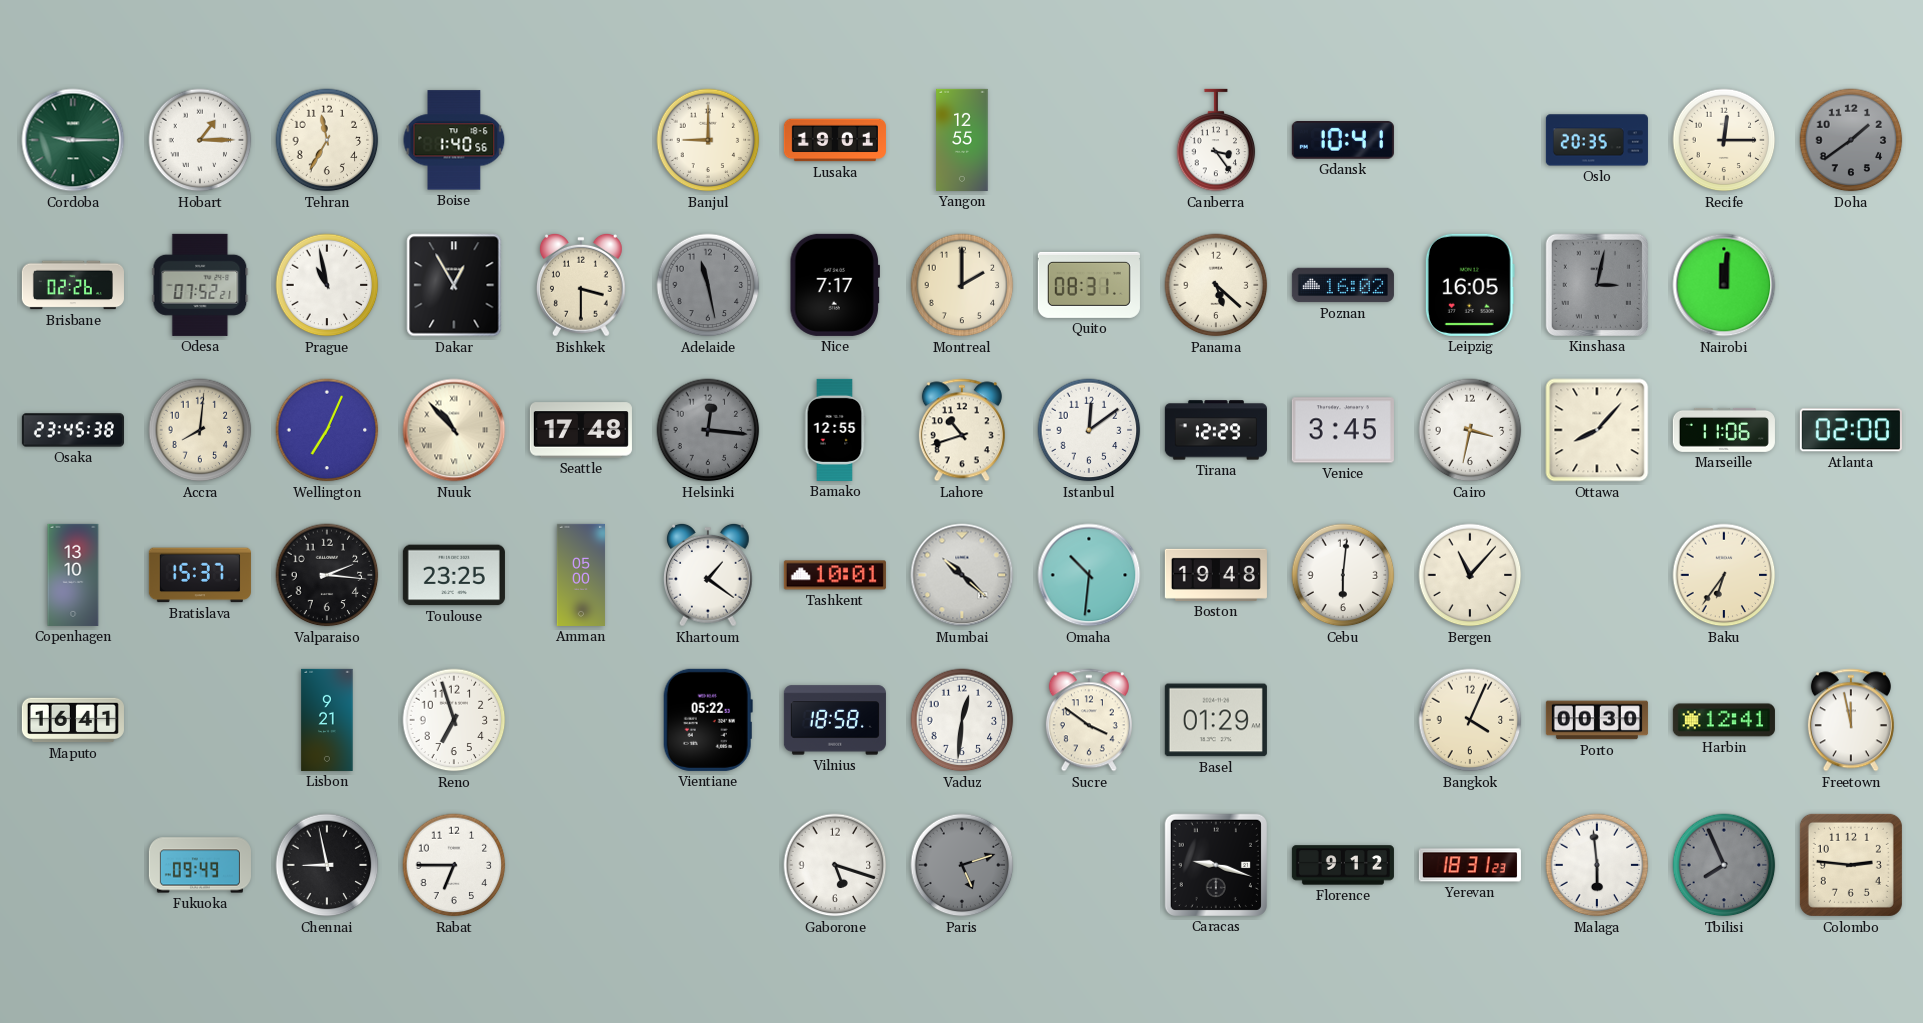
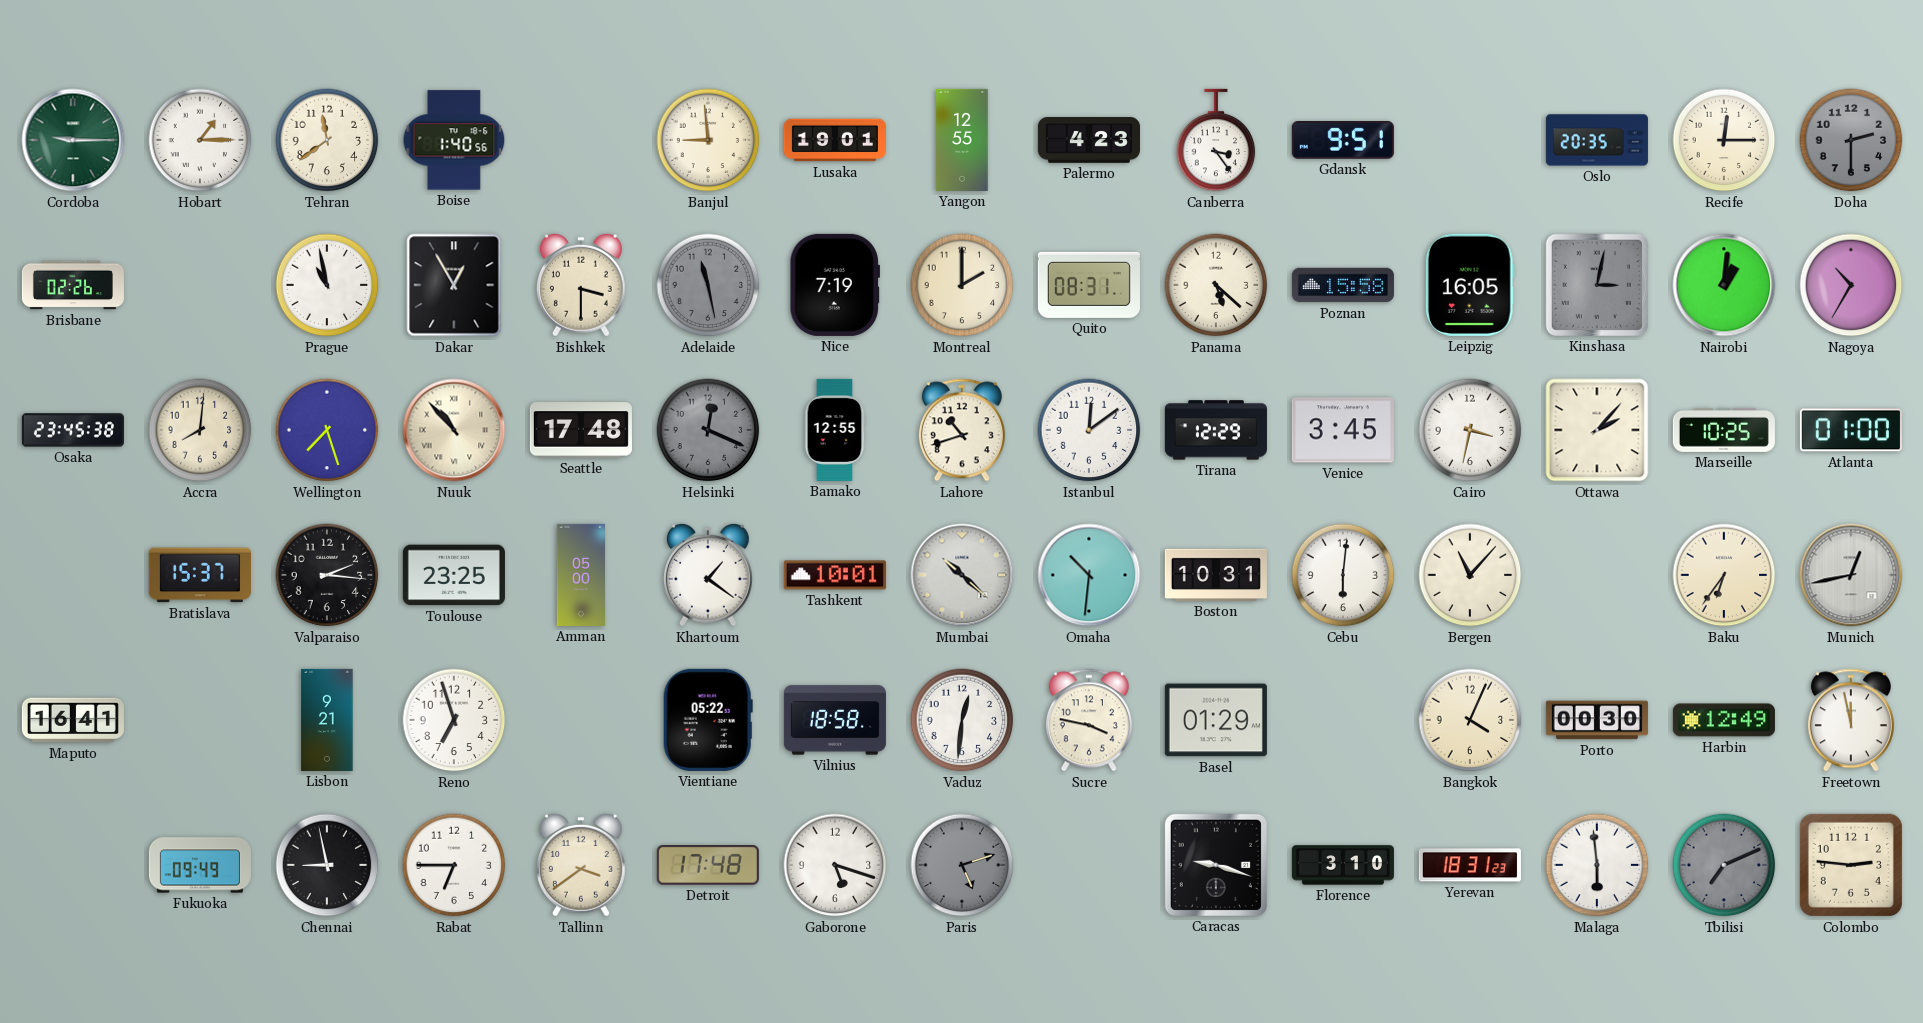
Tehran: 11:35 -> 11:39 (327, 140)
Banjul: 9:00 -> 8:59 (708, 140)
Palermo: none -> 4:23 (1089, 140)
Gdansk: 10:41 -> 9:51 (1343, 141)
Doha: 1:39 -> 2:30 (1851, 140)
Odesa: 07:52 -> none (200, 285)
Nice: 7:17 -> 7:19 (834, 285)
Poznan: 16:02 -> 15:58 (1343, 285)
Nairobi: 12:01 -> 1:01 (1724, 285)
Nagoya: none -> 10:35 (1851, 285)
Wellington: 7:04 -> 7:27 (327, 430)
Helsinki: 12:16 -> 12:19 (708, 430)
Ottawa: 8:07 -> 2:07 (1597, 430)
Marseille: 11:06 -> 10:25 (1724, 430)
Atlanta: 02:00 -> 01:00 (1851, 430)
Copenhagen: 13:10 -> none (73, 575)
Boston: 19:48 -> 10:31 (1216, 575)
Munich: none -> 12:43 (1851, 575)
Sucre: 3:51 -> 3:47 (1089, 720)
Harbin: 12:41 -> 12:49 (1724, 720)
Tallinn: none -> 3:39 (581, 865)
Detroit: none -> 17:48 (708, 866)
Florence: 9:12 -> 3:10 (1343, 865)
Tbilisi: 7:56 -> 7:11 (1724, 865)
